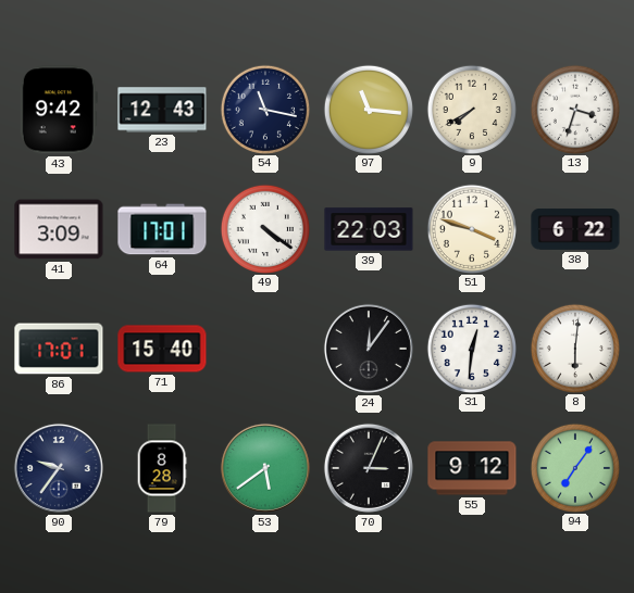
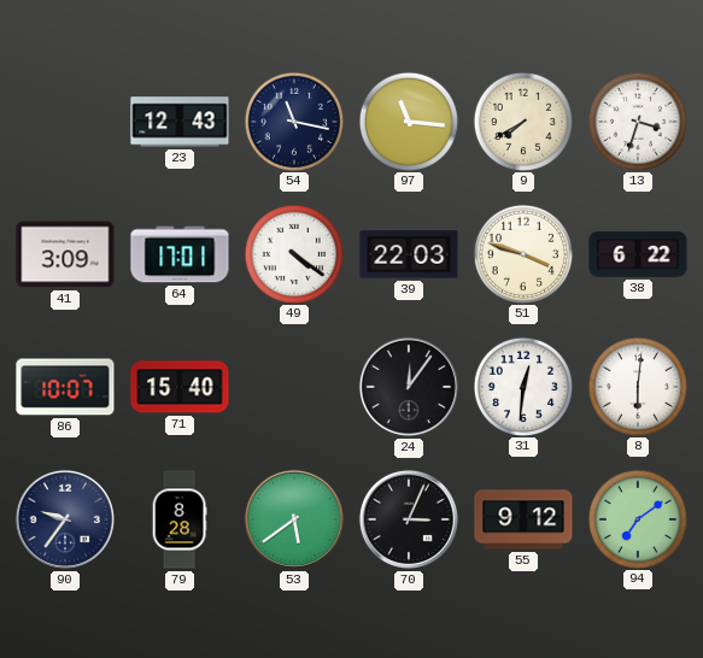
43: 9:42 -> none (59, 110)
86: 17:01 -> 10:07 (65, 387)
94: 7:06 -> 7:09 (637, 518)
